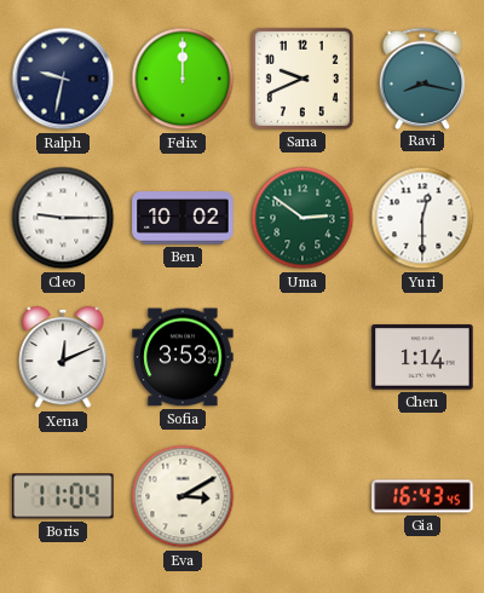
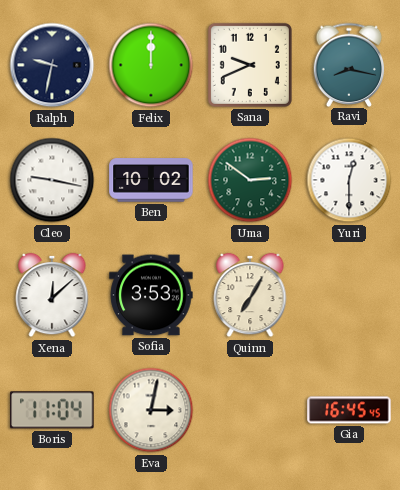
Cleo: 9:15 -> 9:17 (52, 180)
Xena: 12:11 -> 12:08 (52, 295)
Quinn: none -> 7:05 (250, 295)
Chen: 1:14 -> none (422, 357)
Eva: 3:10 -> 3:02 (151, 410)
Gia: 16:43 -> 16:45 (349, 410)
